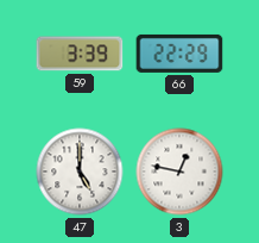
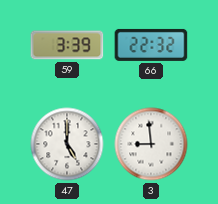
66: 22:29 -> 22:32 (151, 45)
3: 12:47 -> 8:59 (151, 144)
